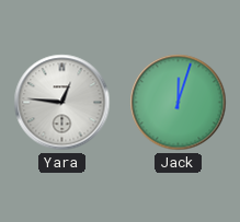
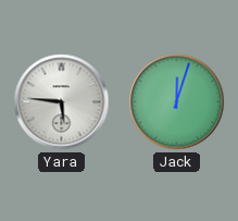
Yara: 12:46 -> 5:46 (62, 102)
